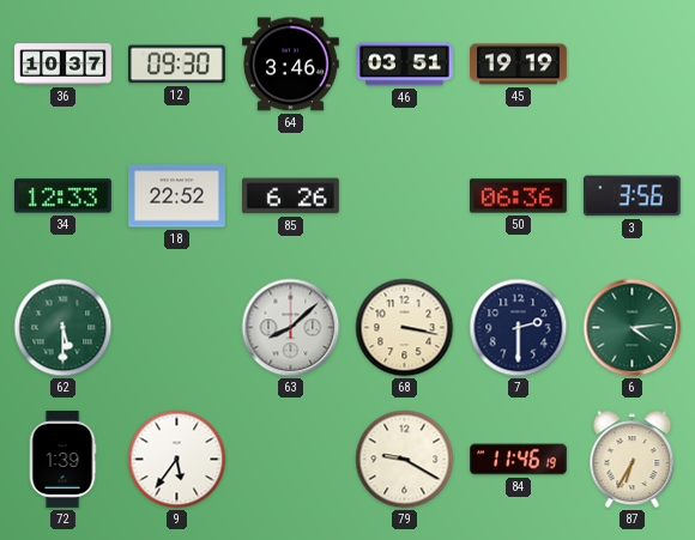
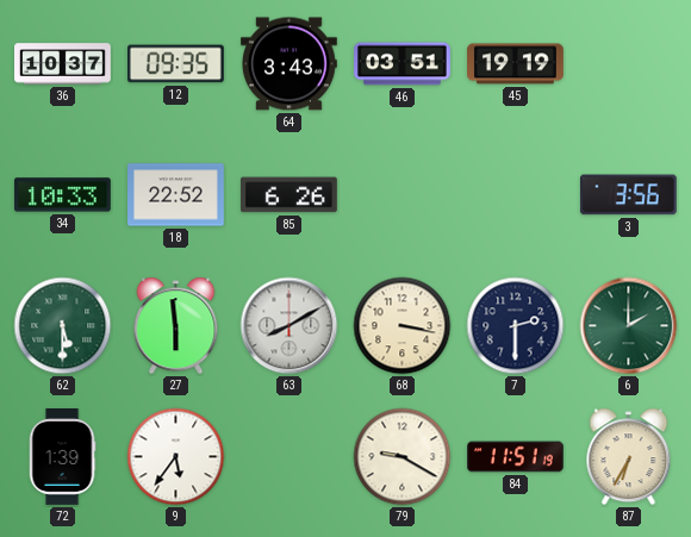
12: 09:30 -> 09:35 (175, 64)
64: 3:46 -> 3:43 (290, 64)
34: 12:33 -> 10:33 (62, 195)
50: 06:36 -> none (518, 196)
27: none -> 5:59 (176, 326)
63: 8:08 -> 8:10 (290, 326)
6: 4:14 -> 2:00 (629, 326)
84: 11:46 -> 11:51 (516, 457)
